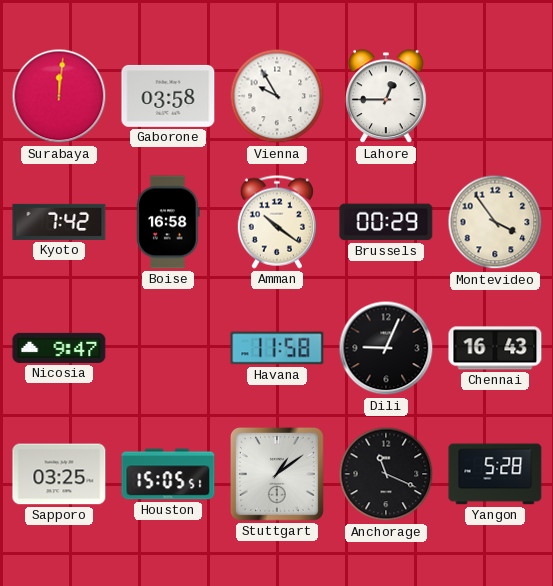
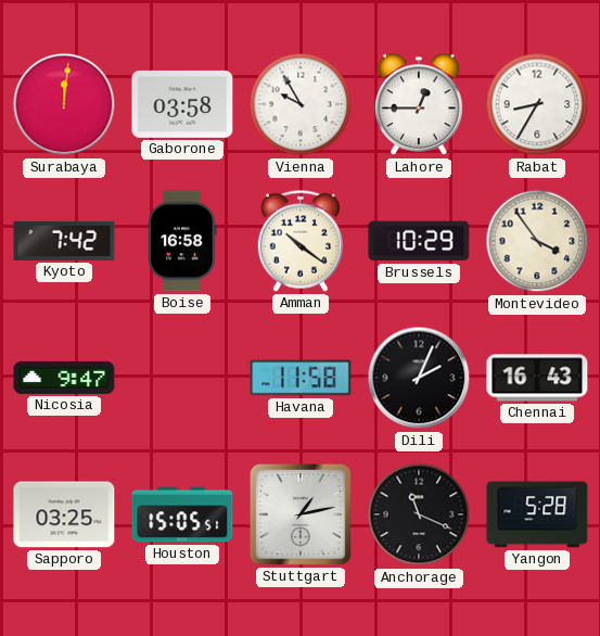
Rabat: none -> 8:35 (537, 104)
Brussels: 00:29 -> 10:29 (419, 241)
Dili: 9:04 -> 2:04 (419, 378)
Stuttgart: 1:09 -> 1:13 (301, 514)
